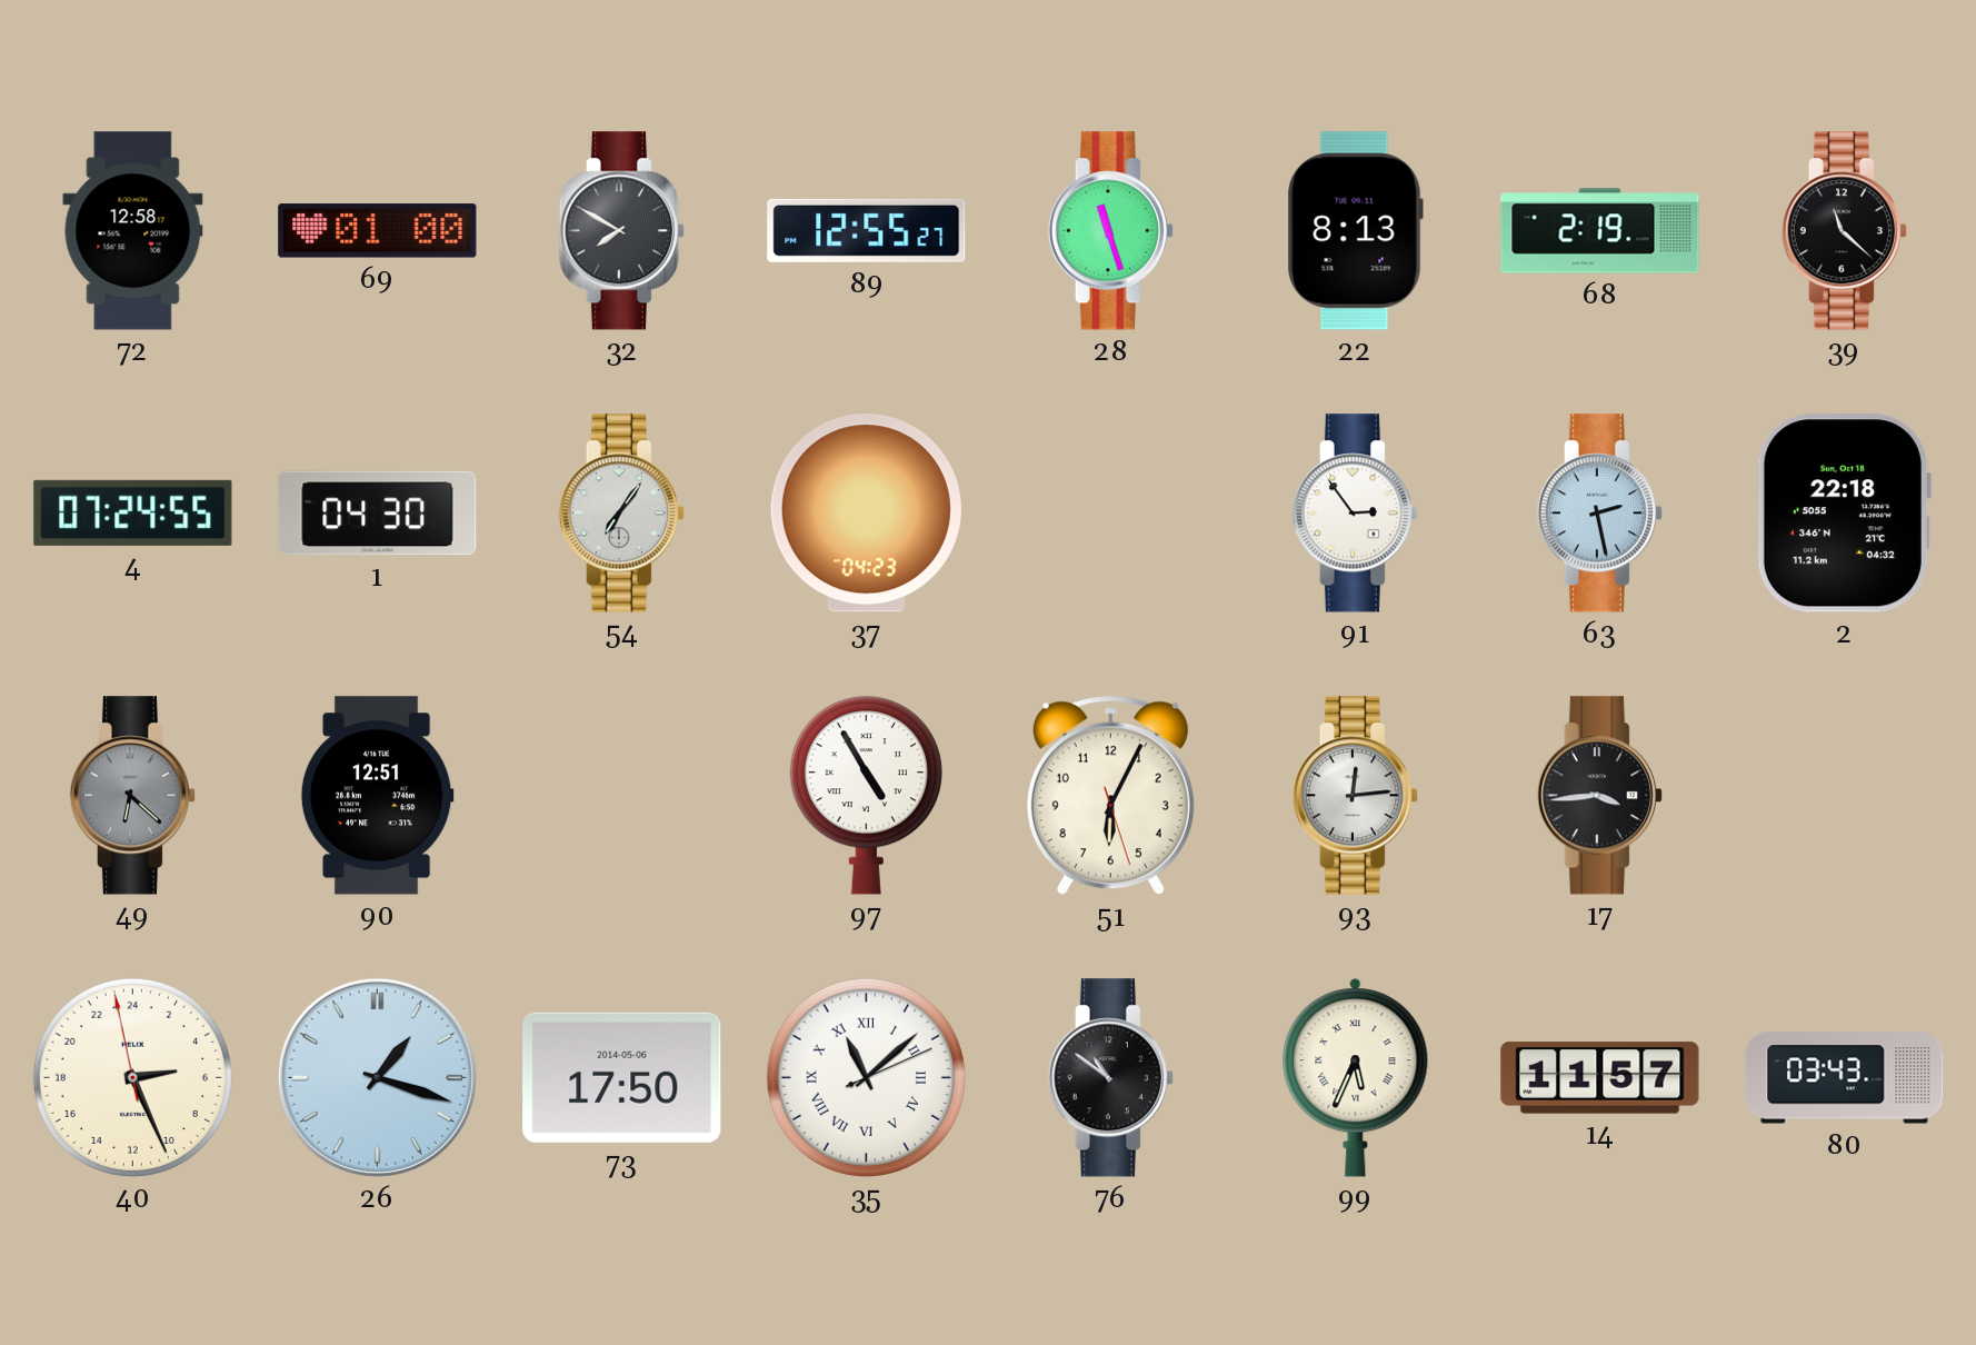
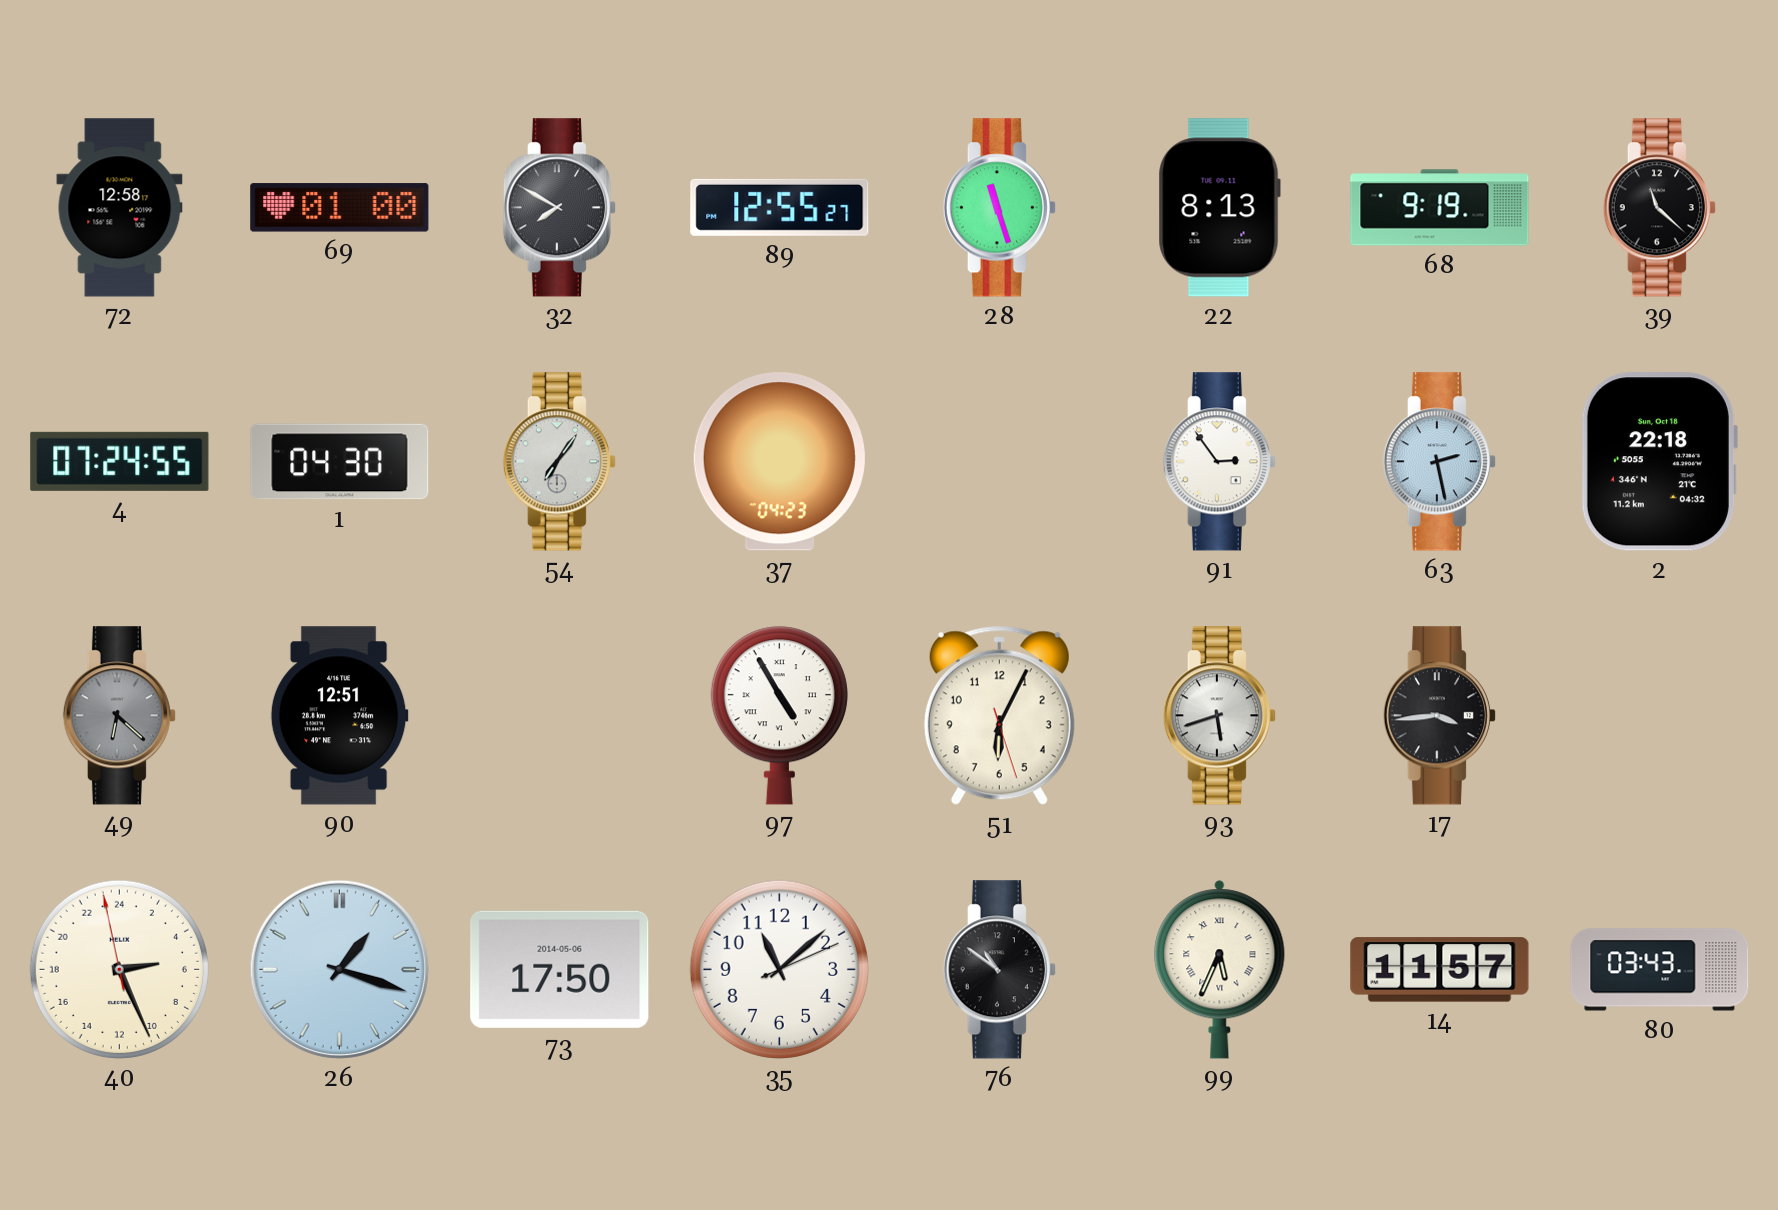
68: 2:19 -> 9:19 (1440, 208)
93: 12:14 -> 5:42 (1219, 716)
35 numerals: Roman -> Arabic (779, 969)
